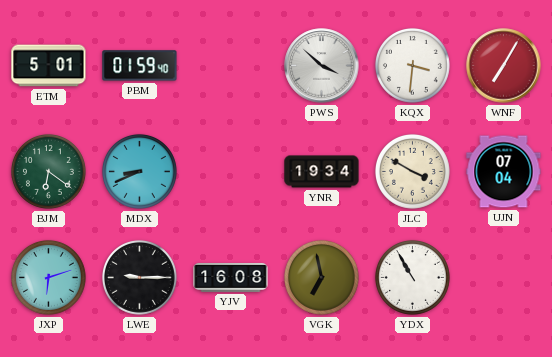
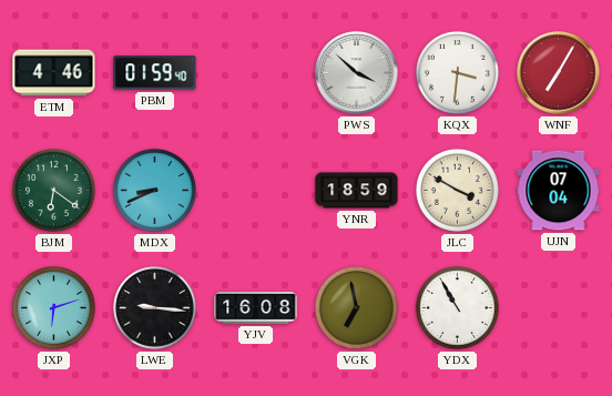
ETM: 5:01 -> 4:46 (54, 73)
YNR: 19:34 -> 18:59 (357, 191)
LWE: 9:15 -> 9:16 (154, 307)
